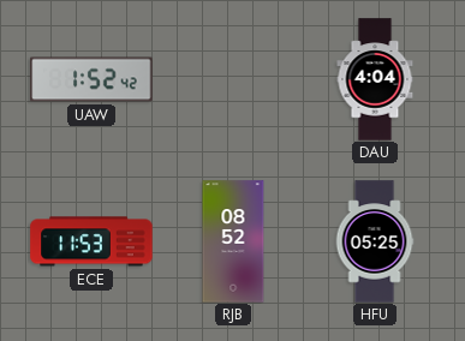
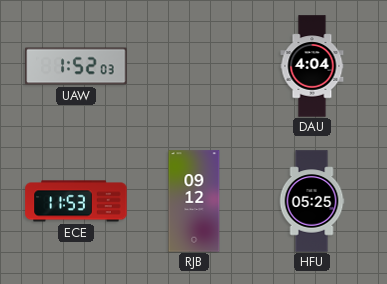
UAW: 1:52:42 -> 1:52:03 (76, 66)
RJB: 08:52 -> 09:12 (194, 201)
